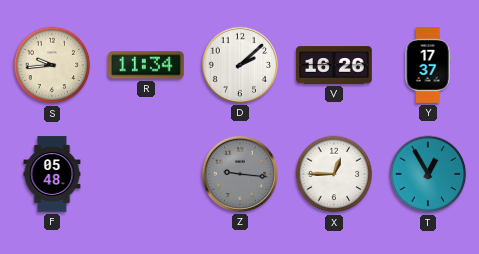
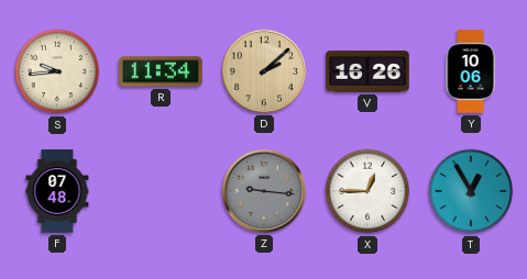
D dial: white -> champagne (264, 71)
Y: 17:37 -> 10:06 (471, 71)
F: 05:48 -> 07:48 (57, 191)
